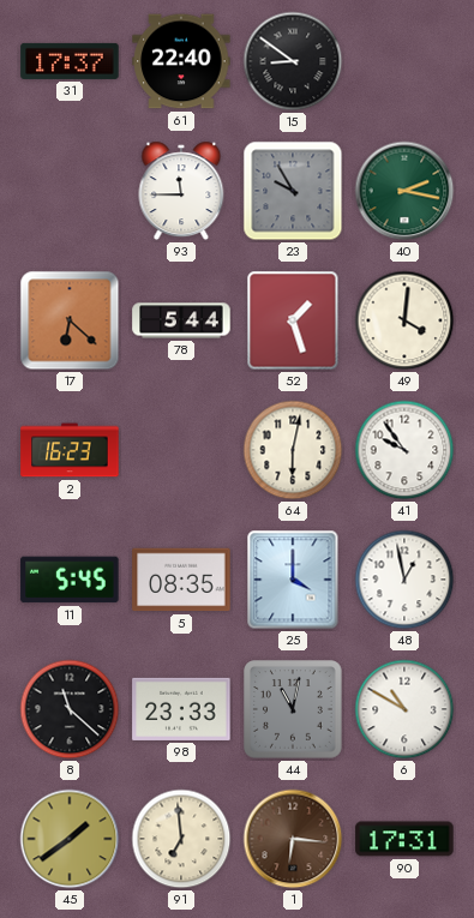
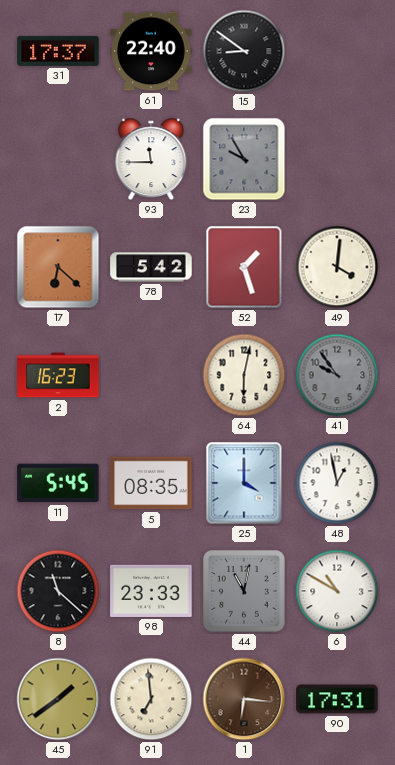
40: 2:17 -> none (404, 191)
78: 5:44 -> 5:42 (151, 267)
41 dial: white -> grey (337, 375)
